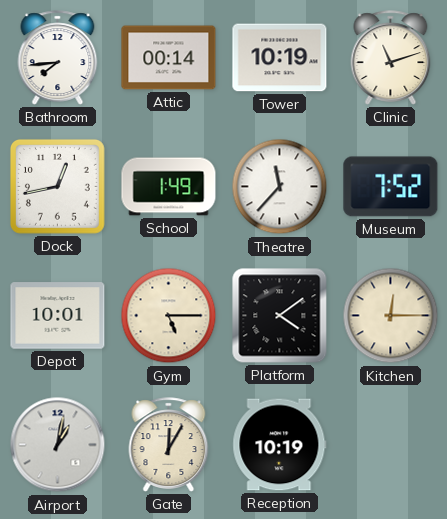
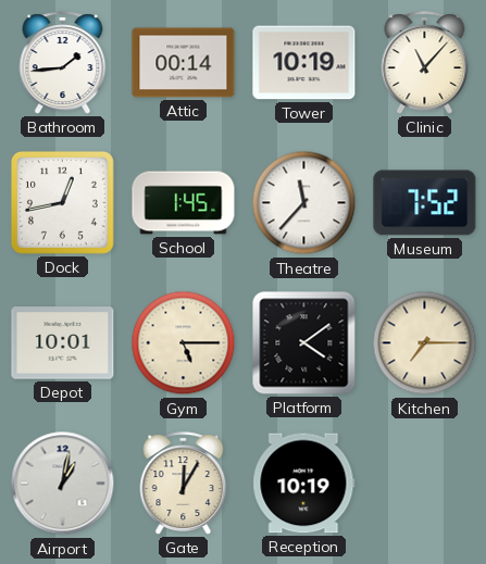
Bathroom: 7:44 -> 1:44 (63, 63)
Clinic: 11:12 -> 11:07 (425, 63)
School: 1:49 -> 1:45 (184, 203)
Kitchen: 12:15 -> 7:15 (425, 343)
